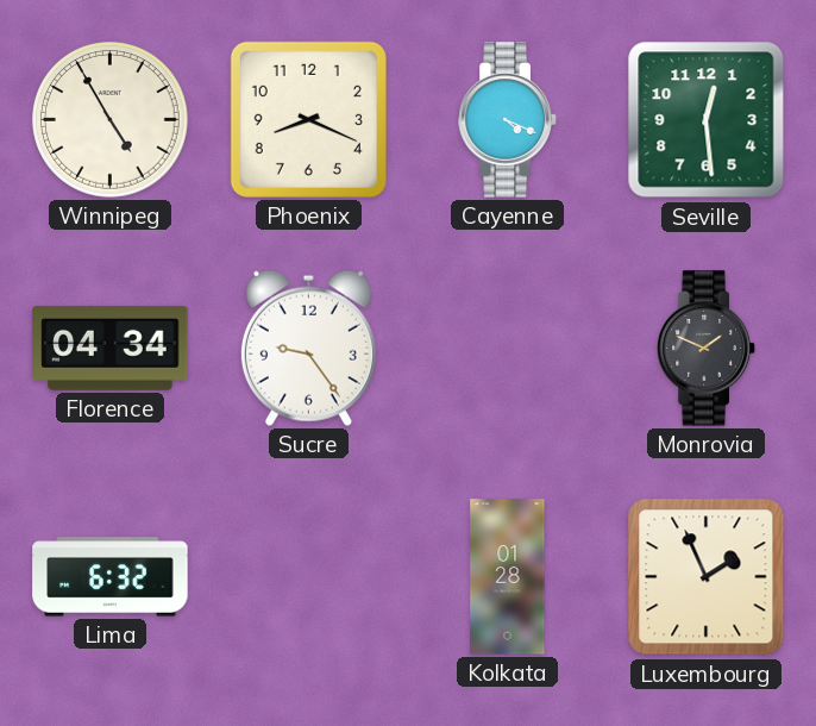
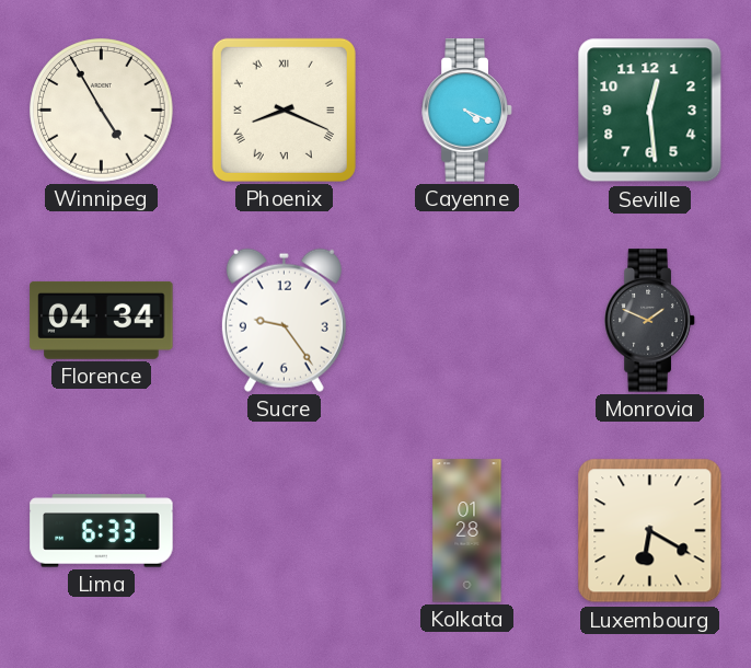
Phoenix numerals: Arabic -> Roman (284, 110)
Lima: 6:32 -> 6:33 (102, 531)
Luxembourg: 1:56 -> 6:20 (650, 531)
